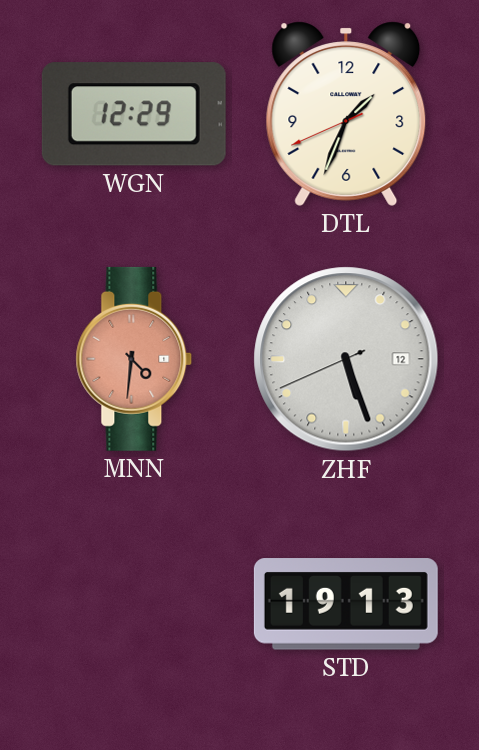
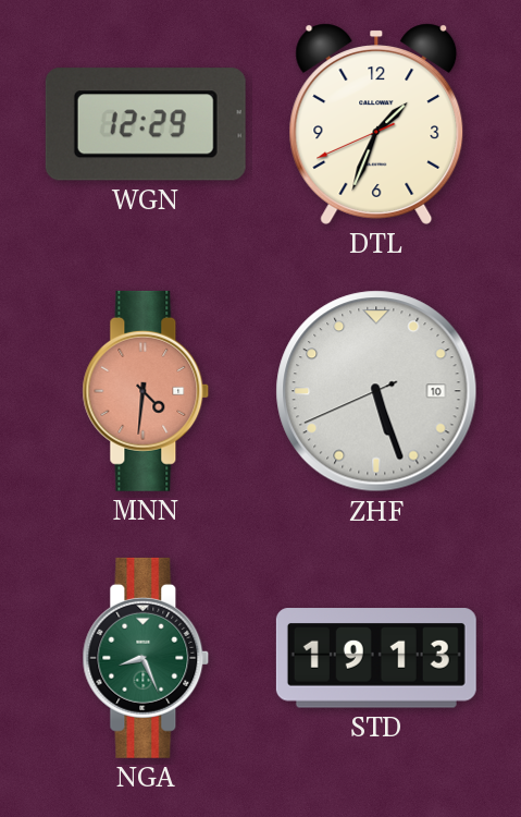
ZHF date: 12 -> 10 (376, 391)
NGA: none -> 8:26 (146, 658)
